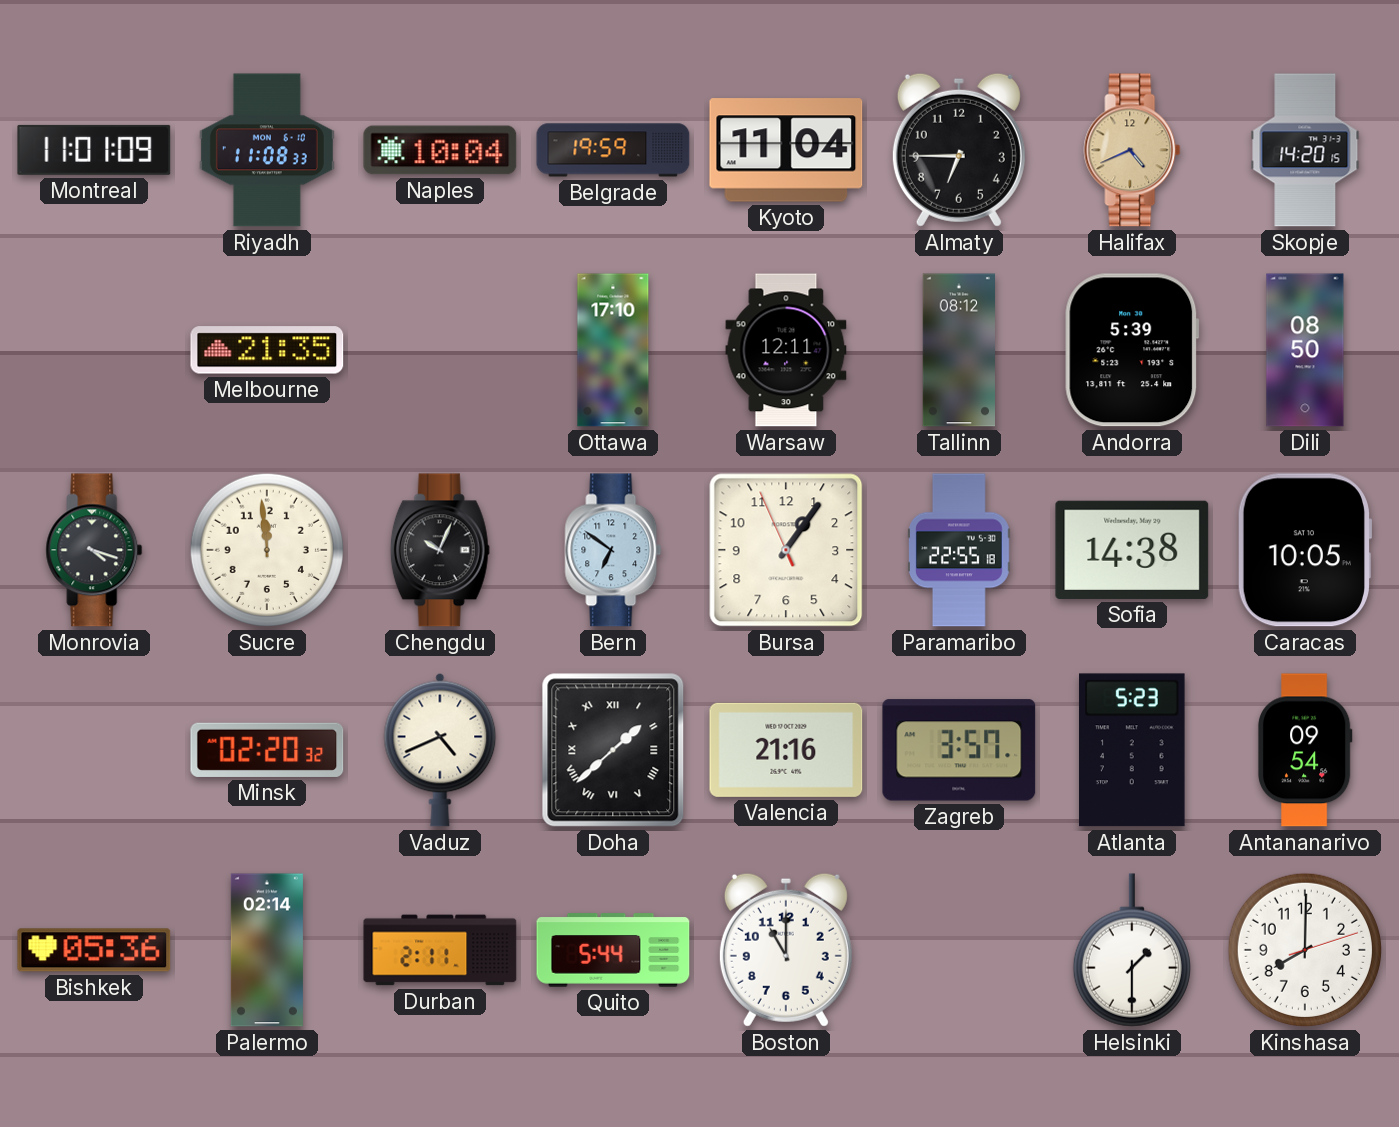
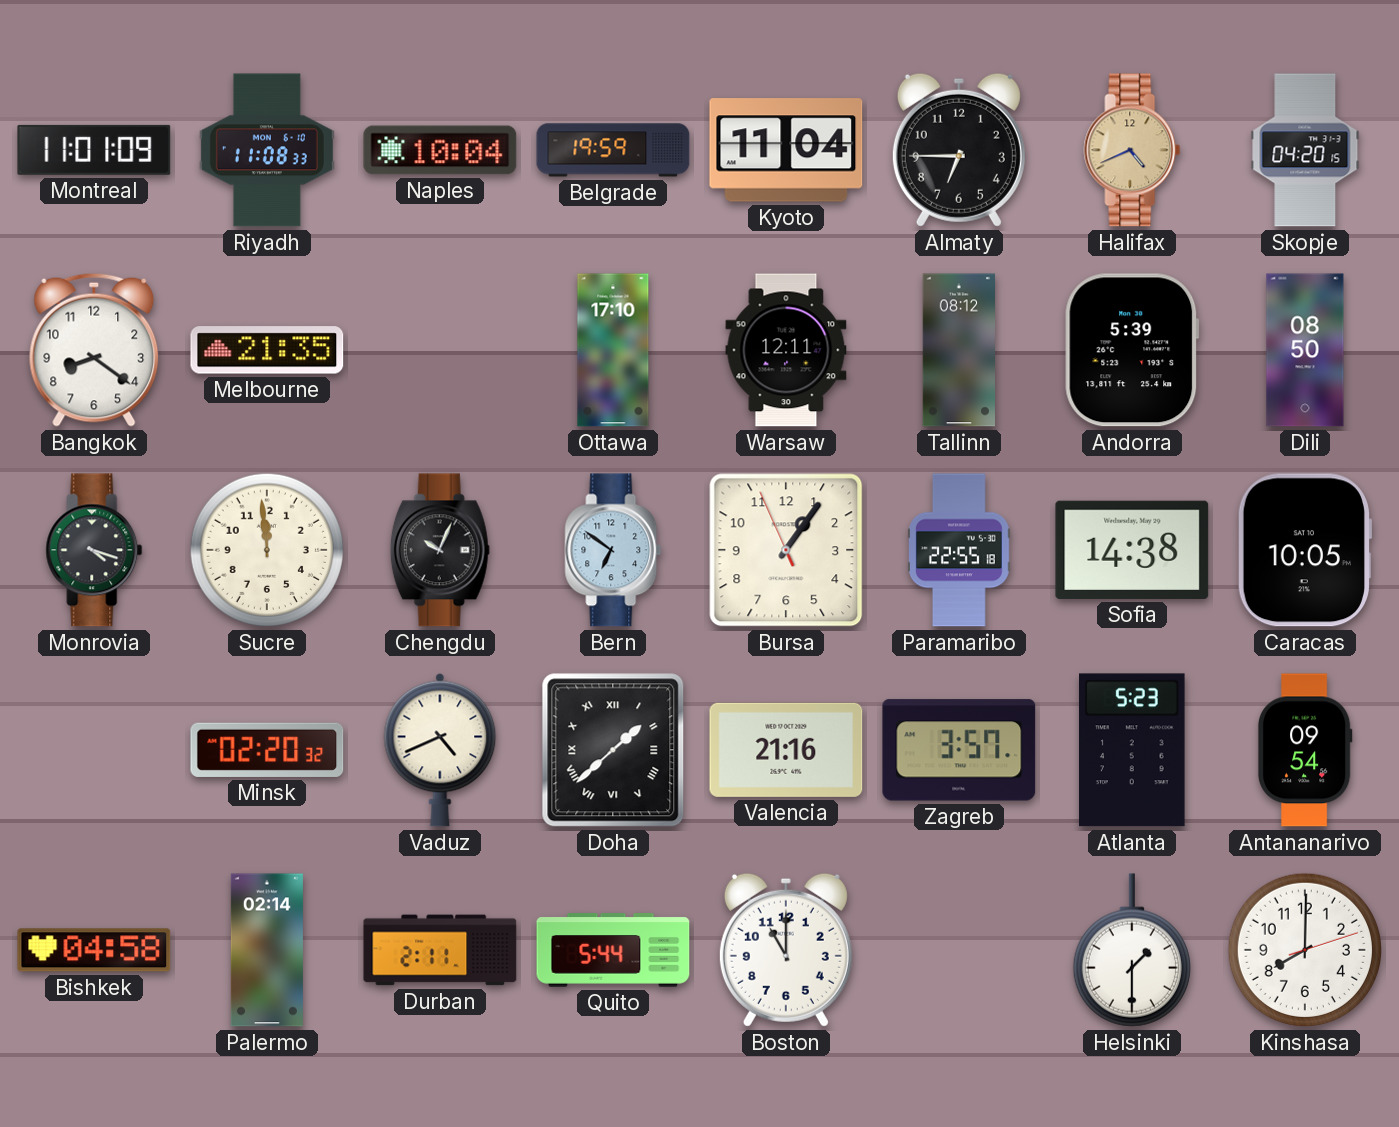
Skopje: 14:20 -> 04:20 (1305, 150)
Bangkok: none -> 8:21 (94, 350)
Bishkek: 05:36 -> 04:58 (94, 950)
